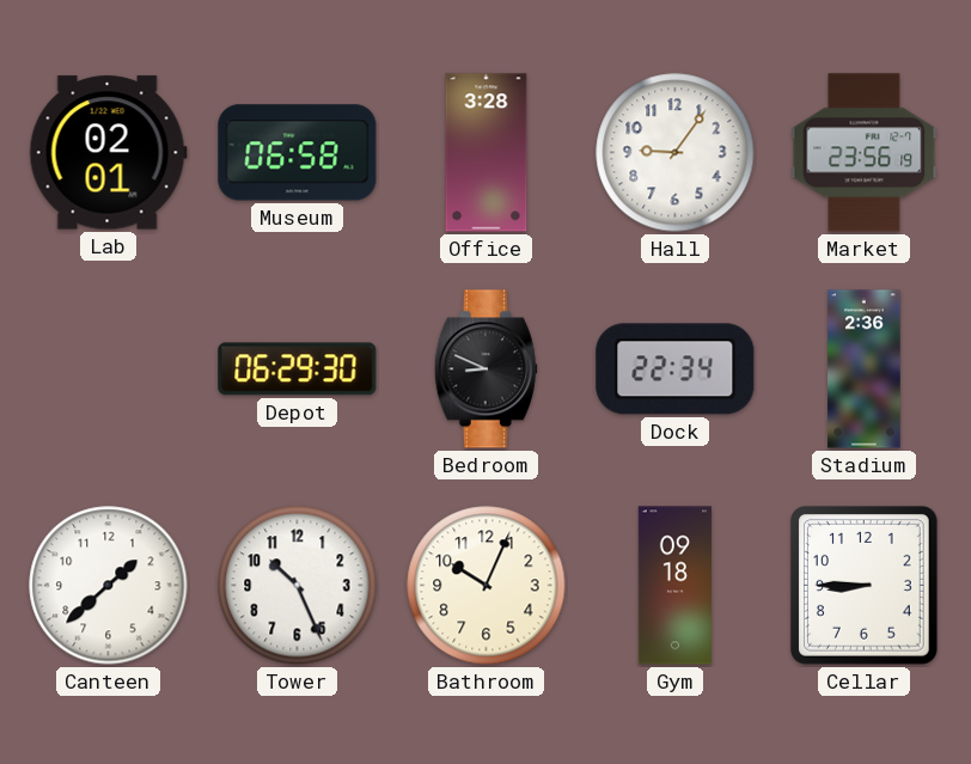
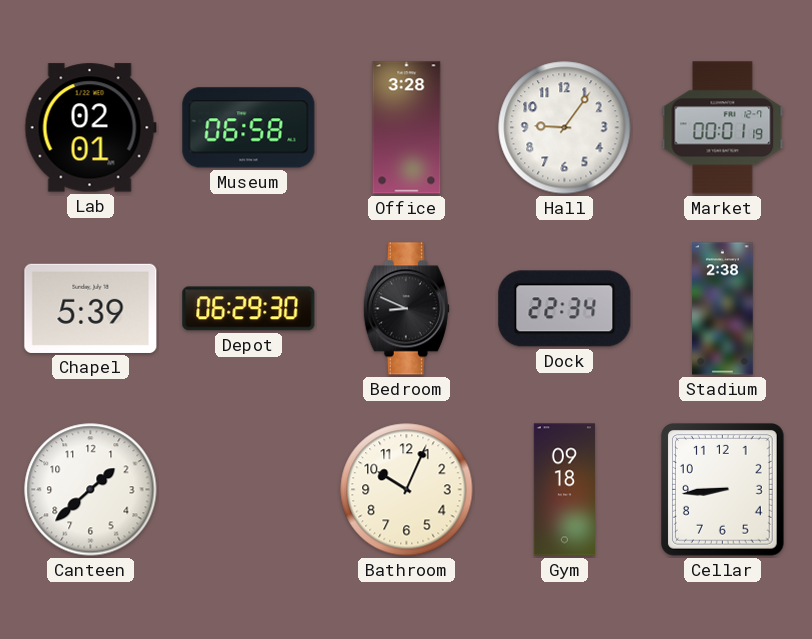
Market: 23:56 -> 00:01 (723, 128)
Chapel: none -> 5:39 (91, 308)
Stadium: 2:36 -> 2:38 (723, 309)
Tower: 10:26 -> none (298, 586)
Cellar: 8:45 -> 8:44 (723, 490)
